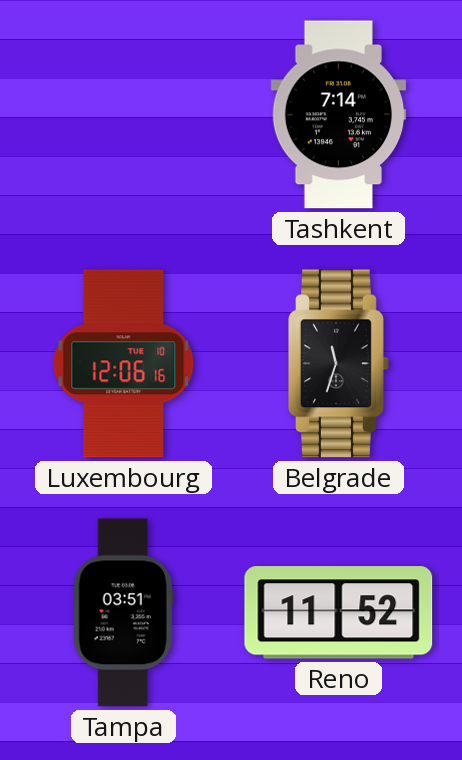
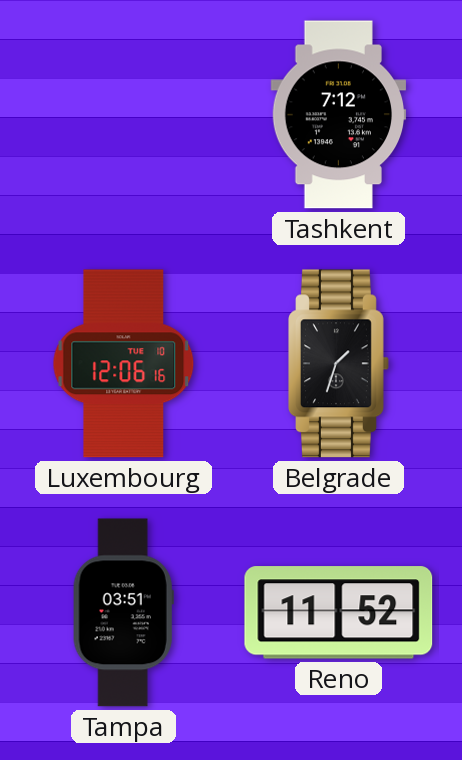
Tashkent: 7:14 -> 7:12 (339, 115)
Belgrade: 11:33 -> 1:33 (339, 364)
